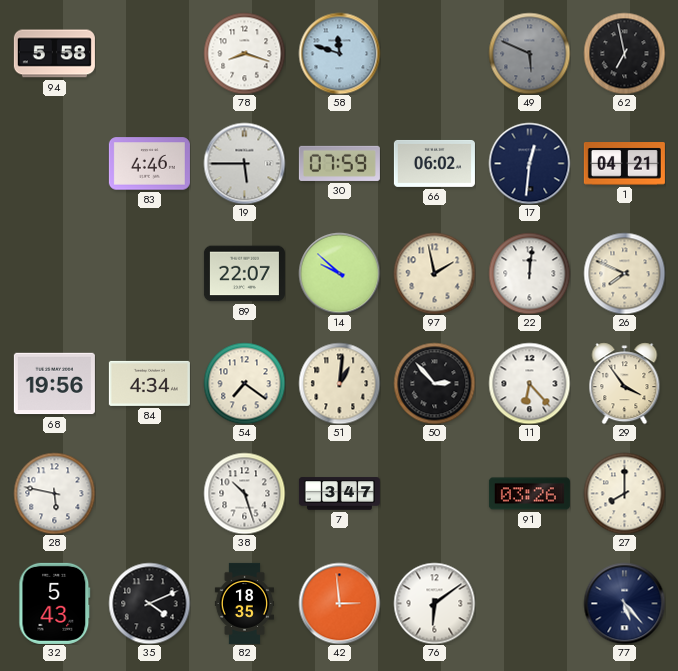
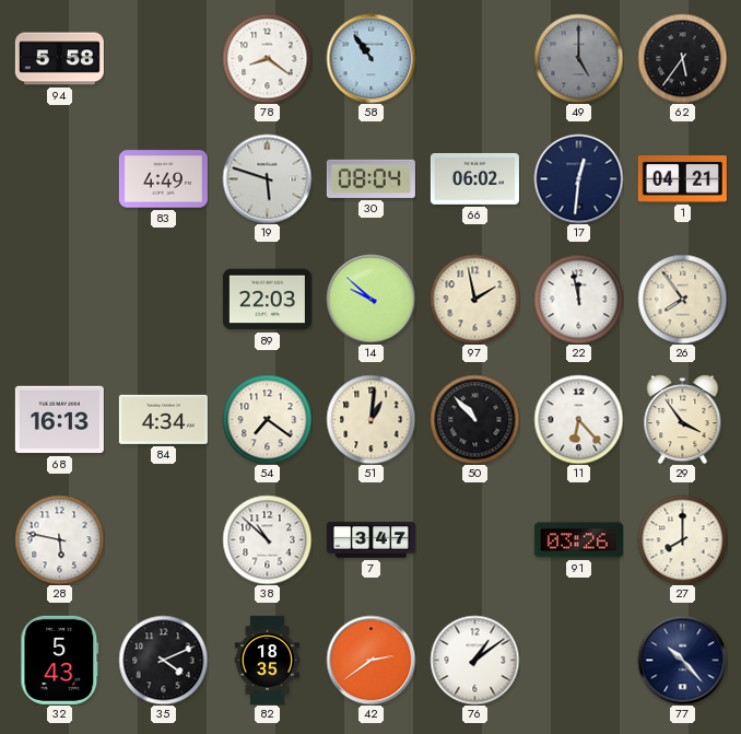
78: 8:18 -> 8:21 (267, 58)
58: 11:48 -> 10:54 (370, 58)
49: 5:49 -> 5:00 (578, 58)
62: 6:58 -> 5:36 (682, 58)
83: 4:46 -> 4:49 (163, 179)
19: 5:45 -> 5:48 (267, 178)
30: 07:59 -> 08:04 (370, 178)
89: 22:07 -> 22:03 (267, 300)
22: 12:01 -> 11:58 (578, 299)
26: 7:49 -> 7:54 (682, 299)
68: 19:56 -> 16:13 (59, 420)
50: 2:53 -> 10:53 (474, 419)
38: 10:27 -> 10:52 (267, 539)
42: 2:59 -> 2:39 (370, 660)
76: 6:09 -> 1:09 (474, 660)
77: 5:23 -> 10:23 (682, 660)
